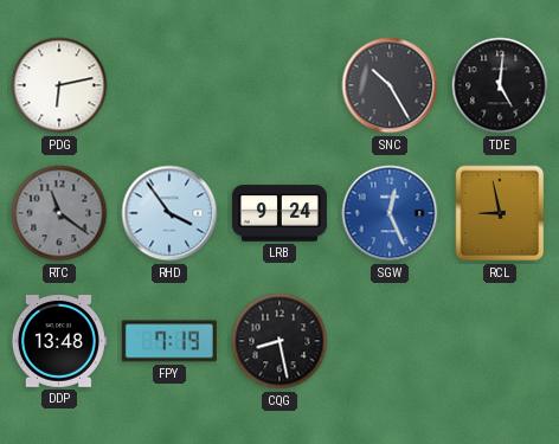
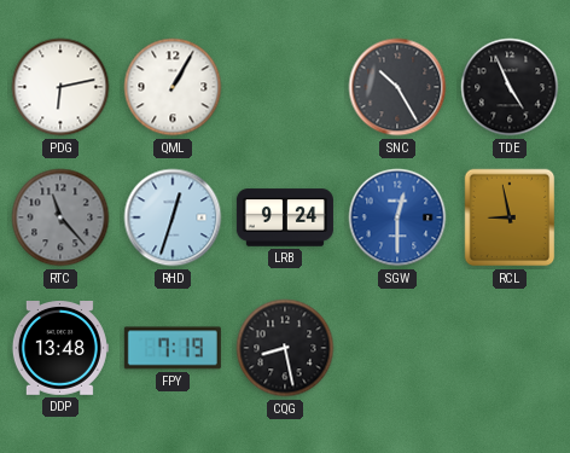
QML: none -> 1:05 (173, 87)
TDE: 5:01 -> 4:56 (510, 87)
RTC: 11:21 -> 11:23 (60, 217)
RHD: 3:54 -> 12:33 (173, 217)
SGW: 12:26 -> 12:30 (397, 217)
